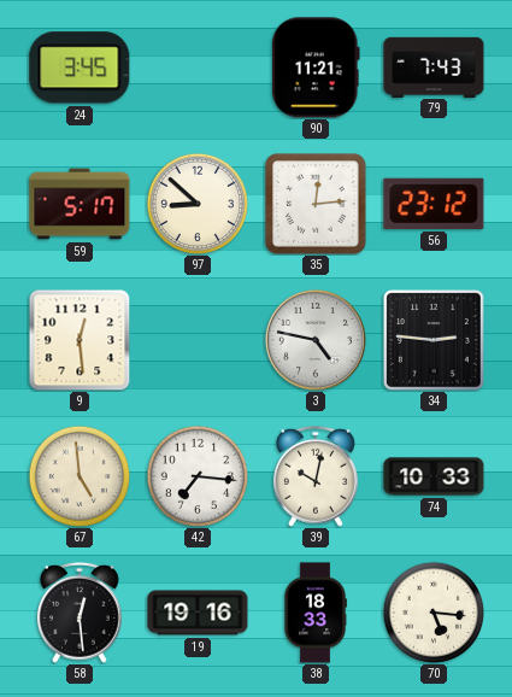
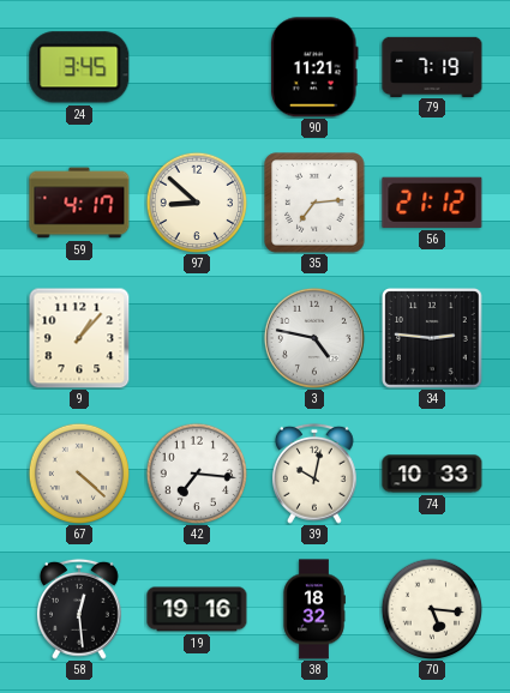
79: 7:43 -> 7:19 (432, 66)
59: 5:17 -> 4:17 (79, 203)
35: 12:14 -> 7:14 (314, 203)
56: 23:12 -> 21:12 (432, 203)
9: 12:29 -> 1:07 (79, 338)
67: 4:59 -> 4:22 (78, 472)
38: 18:33 -> 18:32 (314, 609)
